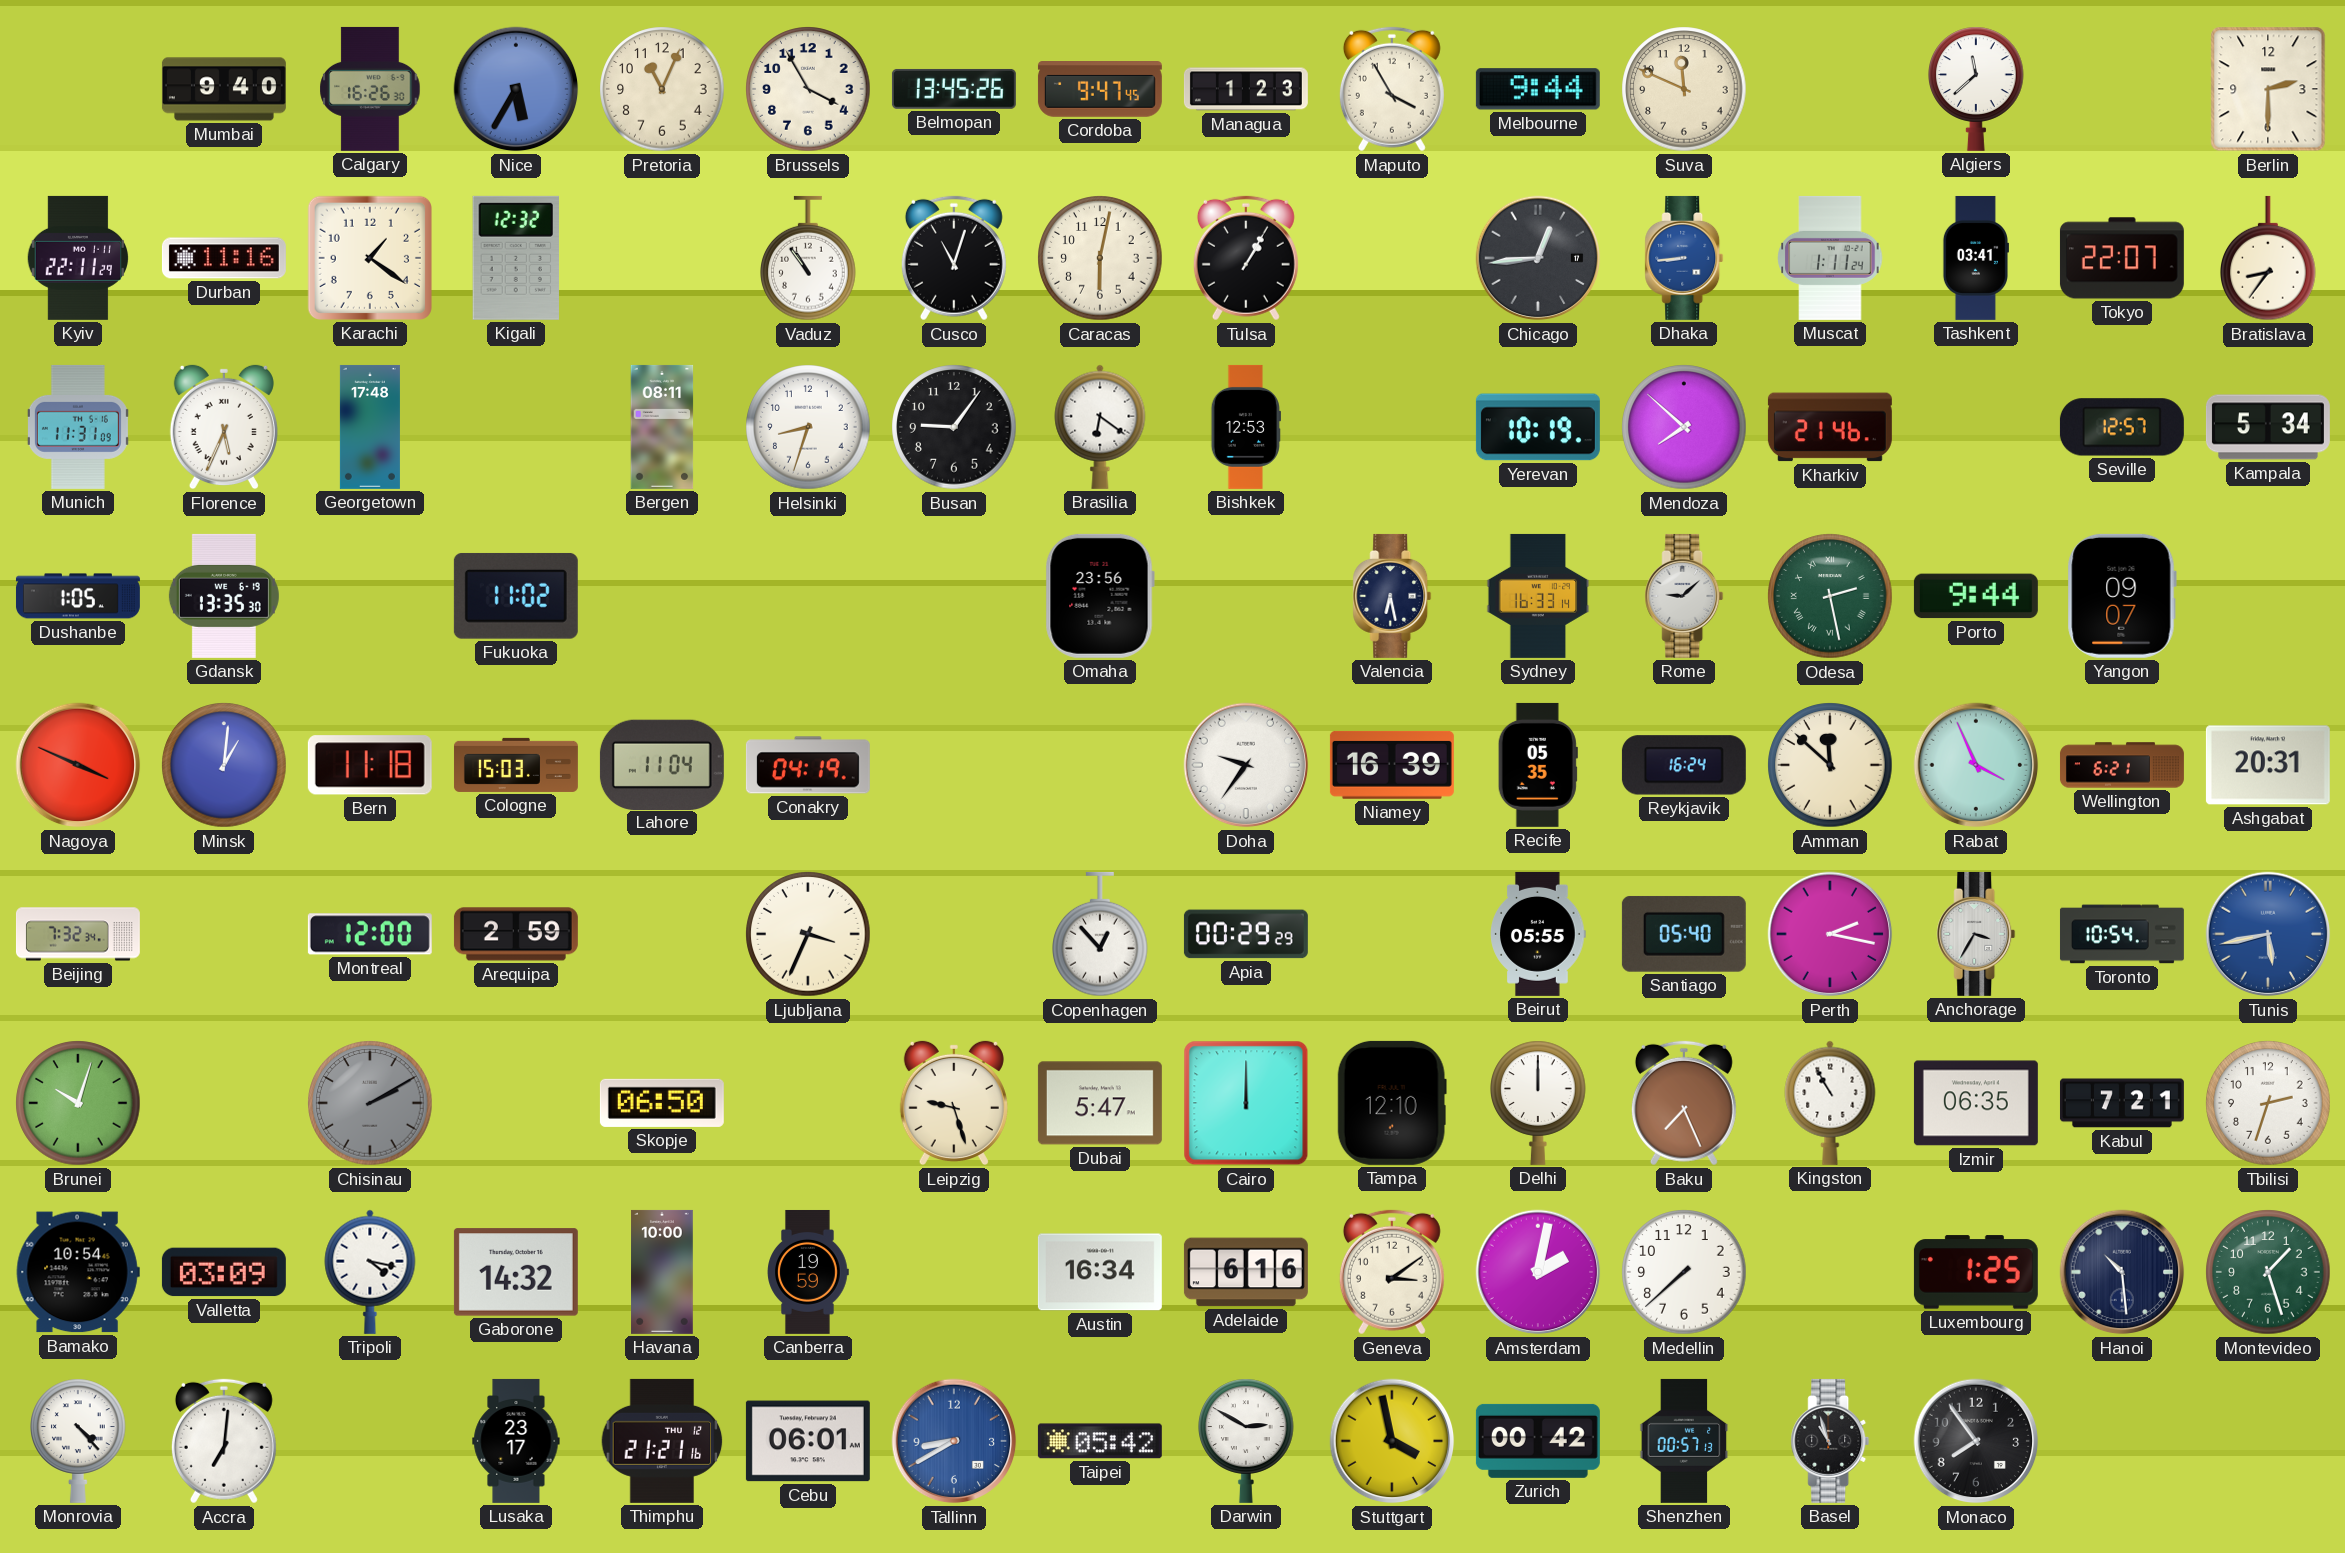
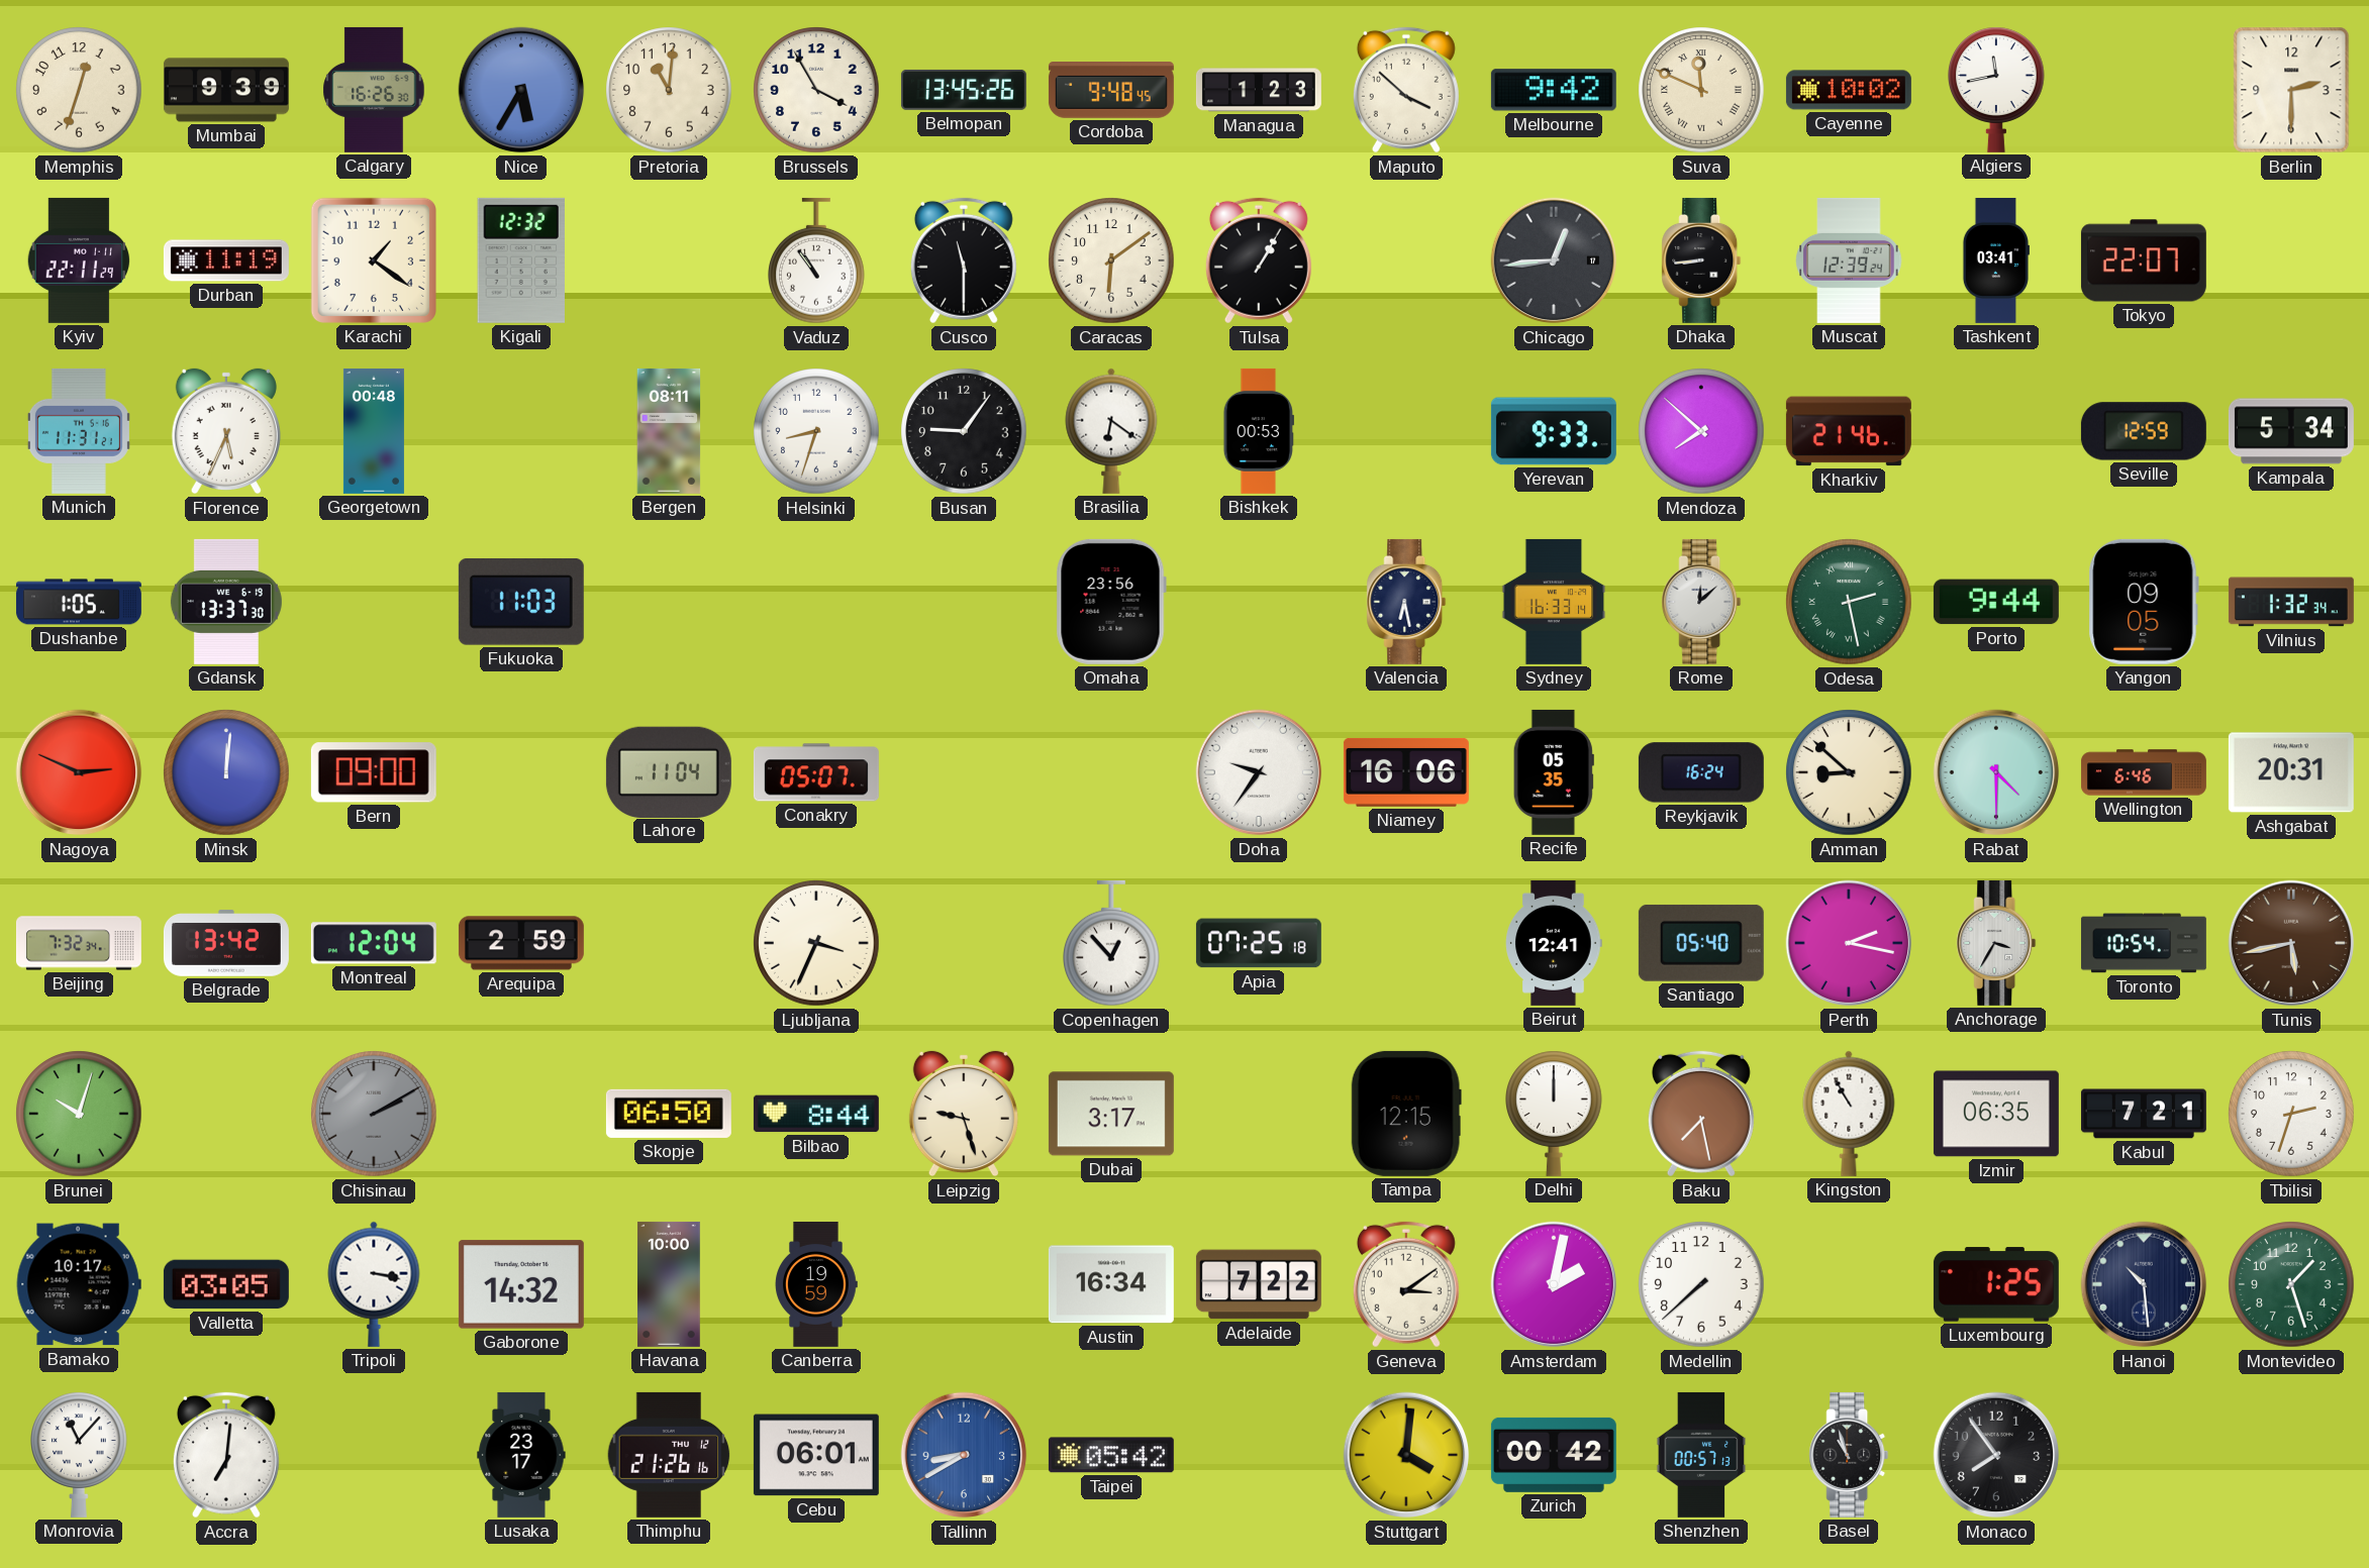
Memphis: none -> 12:33 (79, 90)
Mumbai: 9:40 -> 9:39 (226, 90)
Pretoria: 11:04 -> 11:01 (669, 90)
Cordoba: 9:47 -> 9:48 (1111, 91)
Maputo: 3:55 -> 3:52 (1406, 90)
Melbourne: 9:44 -> 9:42 (1554, 90)
Suva numerals: Arabic -> Roman (1701, 90)
Cayenne: none -> 10:02 (1849, 90)
Algiers: 11:38 -> 11:43 (1996, 90)
Durban: 11:16 -> 11:19 (226, 260)
Cusco: 11:03 -> 11:30 (964, 260)
Caracas: 6:02 -> 6:09 (1111, 260)
Dhaka dial: blue -> black (1701, 260)
Muscat: 1:11 -> 12:39 (1849, 260)
Bratislava: 8:36 -> none (2268, 258)
Munich: 11:31:09 -> 11:31:21 (79, 431)
Georgetown: 17:48 -> 00:48 (374, 431)
Bishkek: 12:53 -> 00:53 (1259, 431)
Yerevan: 10:19 -> 9:33 (1554, 431)
Seville: 12:57 -> 12:59 (2144, 431)
Gdansk: 13:35 -> 13:37 (226, 602)
Fukuoka: 11:02 -> 11:03 (521, 602)
Rome: 9:08 -> 12:08 (1701, 602)
Yangon: 09:07 -> 09:05 (2144, 602)
Vilnius: none -> 1:32 (2291, 602)
Nagoya: 3:49 -> 2:49 (79, 772)
Minsk: 1:01 -> 12:01 (226, 772)
Bern: 11:18 -> 09:00 (374, 772)
Cologne: 15:03 -> none (516, 765)
Conakry: 04:19 -> 05:07 (816, 772)
Niamey: 16:39 -> 16:06 (1406, 772)
Amman: 11:52 -> 8:52 (1849, 772)
Rabat: 3:56 -> 4:30 (1996, 772)
Wellington: 6:21 -> 6:46 (2144, 772)
Belgrade: none -> 13:42 (226, 943)
Montreal: 12:00 -> 12:04 (374, 943)
Apia: 00:29 -> 07:25 (1259, 943)
Beirut: 05:55 -> 12:41 (1554, 943)
Tunis dial: blue -> brown (2291, 943)
Bilbao: none -> 8:44 (816, 1114)
Dubai: 5:47 -> 3:17 (1111, 1114)
Cairo: 12:00 -> none (1246, 1103)
Tampa: 12:10 -> 12:15 (1406, 1114)
Baku: 7:26 -> 7:28 (1701, 1114)
Bamako: 10:54 -> 10:17 (79, 1284)
Valletta: 03:09 -> 03:05 (226, 1284)
Tripoli: 4:17 -> 3:17 (374, 1284)
Adelaide: 6:16 -> 7:22 (1259, 1284)
Monrovia: 4:23 -> 11:07 (79, 1455)
Thimphu: 21:21 -> 21:26 (669, 1455)
Darwin: 2:50 -> none (1246, 1441)
Stuttgart: 3:58 -> 4:01 (1406, 1455)
